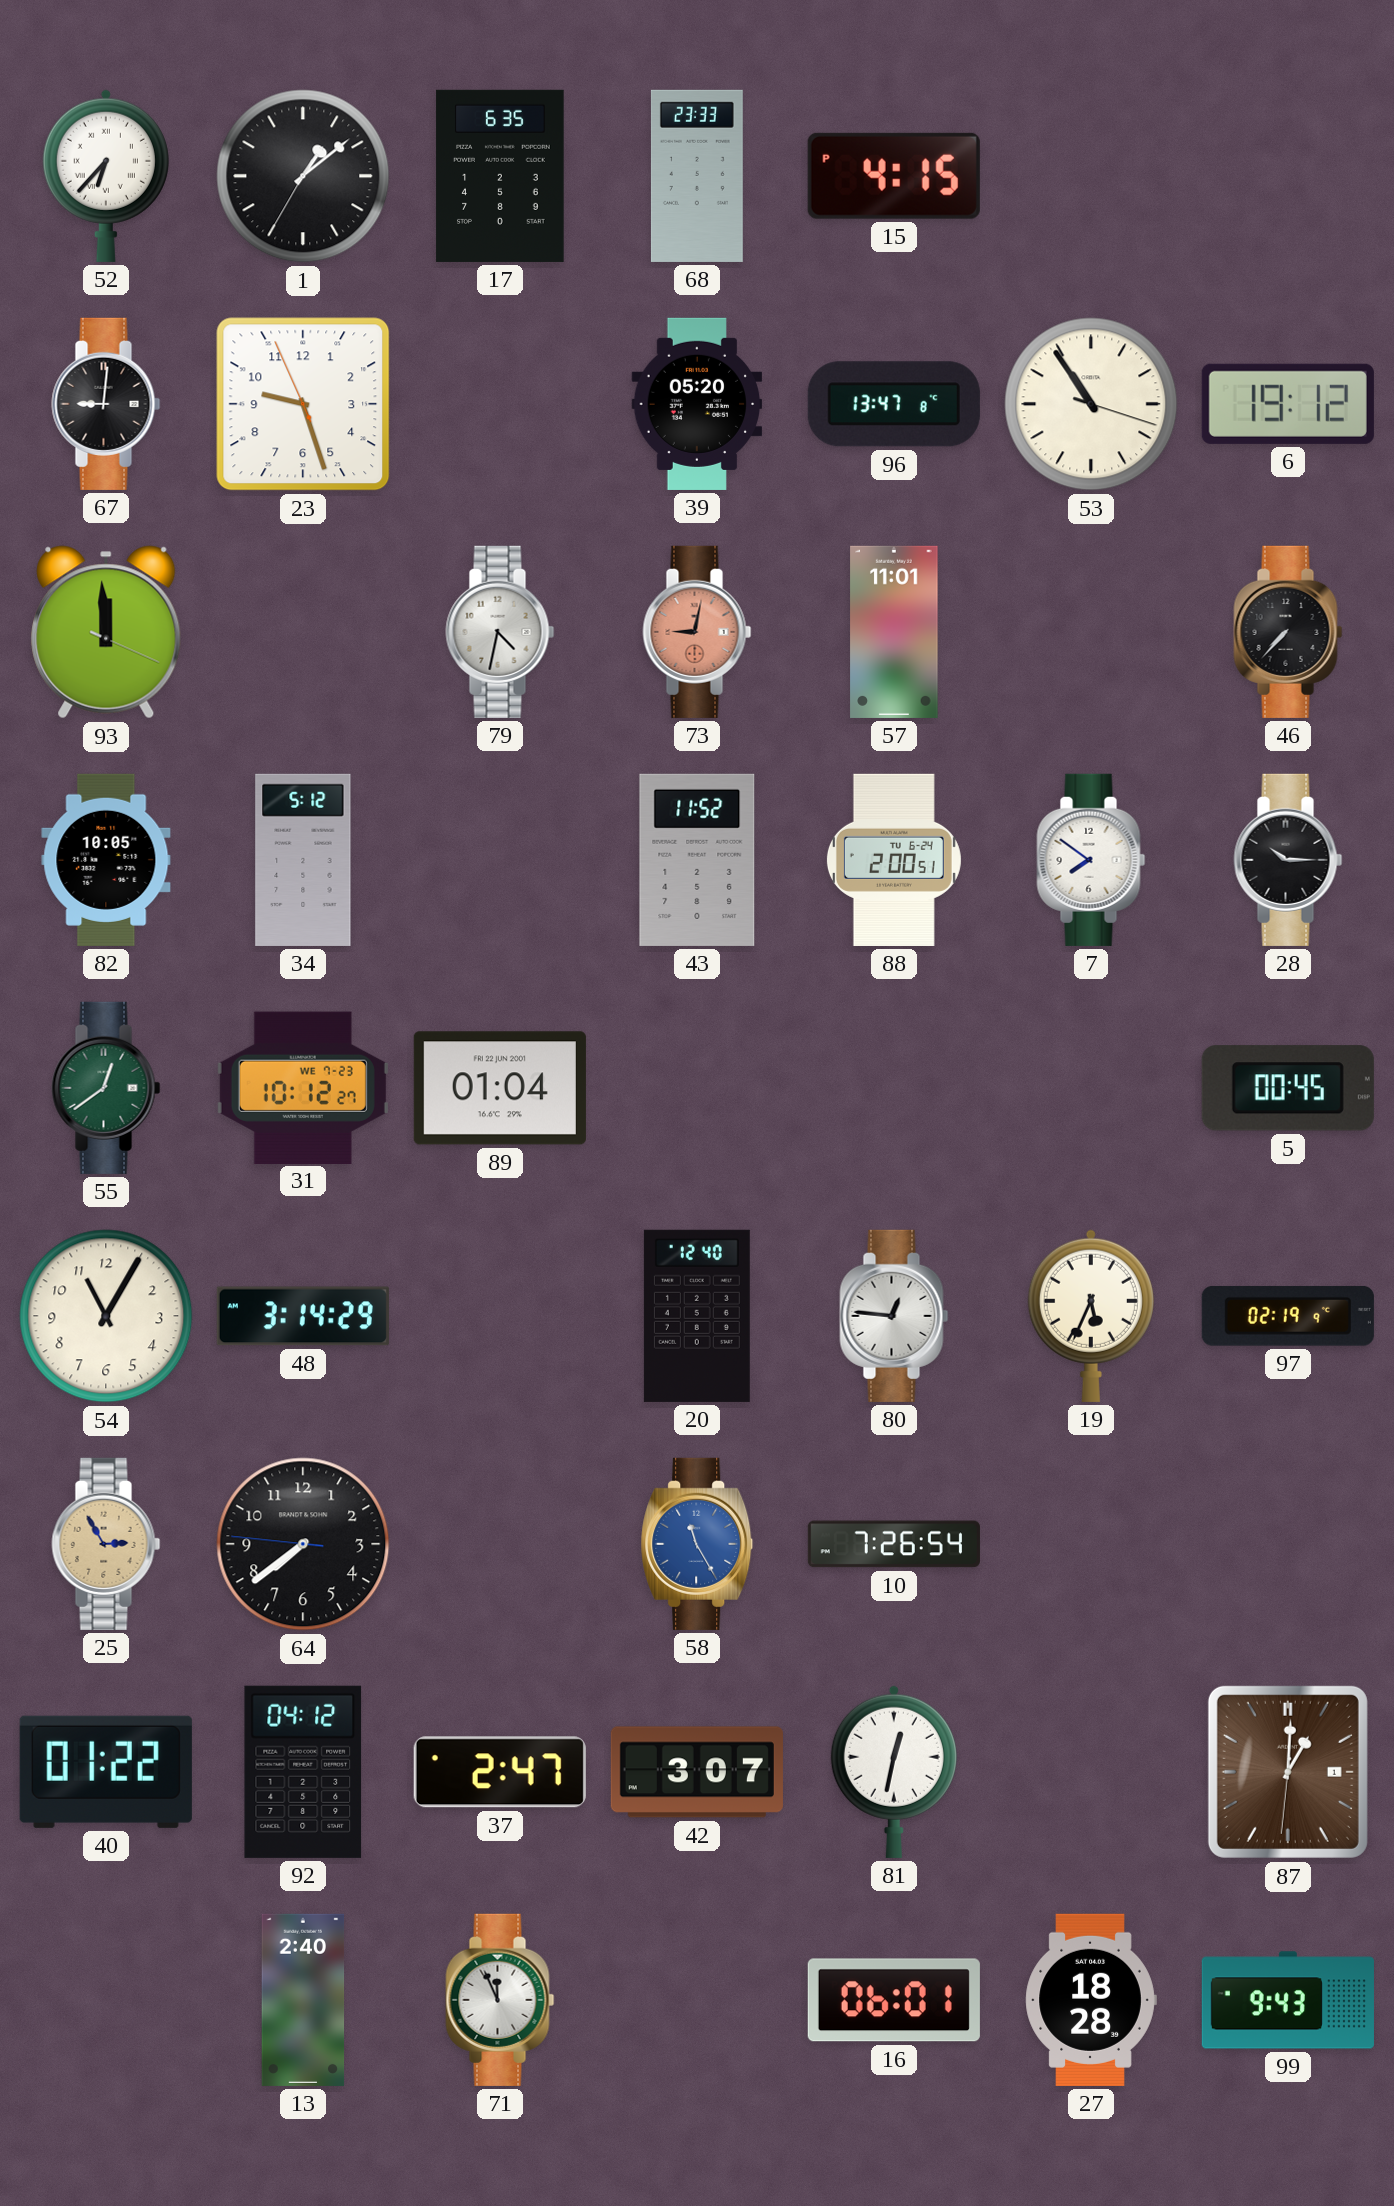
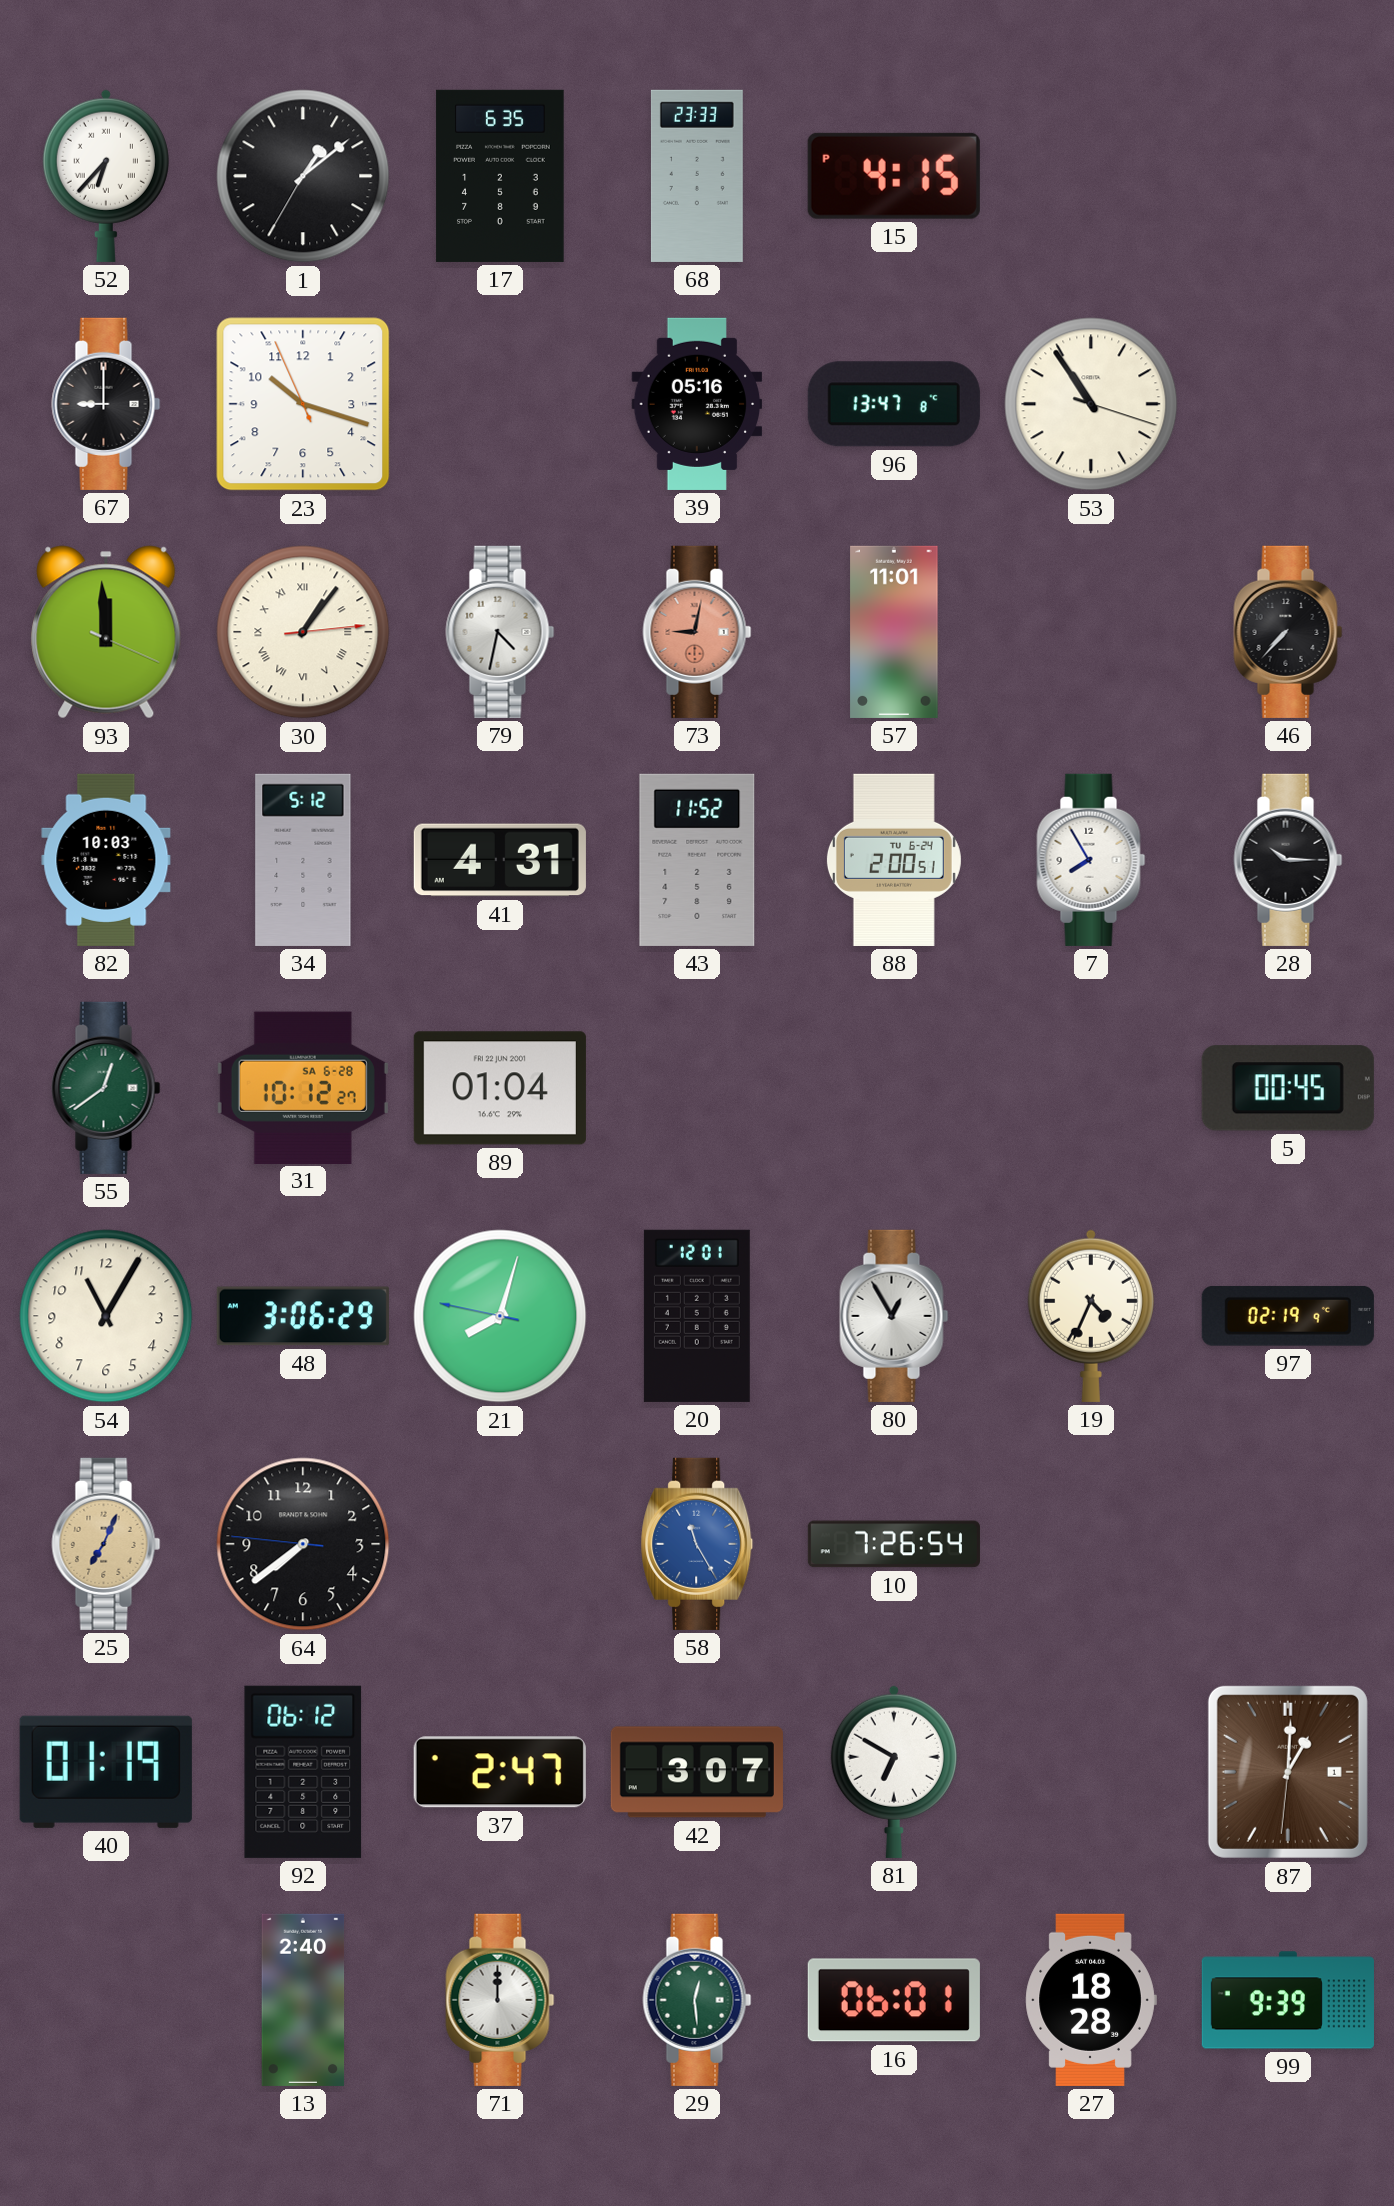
67: 9:01 -> 9:00 (106, 404)
23: 9:26 -> 10:17 (303, 404)
39: 05:20 -> 05:16 (697, 404)
6: 19:12 -> none (1288, 404)
30: none -> 1:06 (303, 632)
82: 10:05 -> 10:03 (106, 860)
41: none -> 4:31 (500, 860)
7: 7:51 -> 7:55 (1091, 860)
31 date: WE 7-23 -> SA 6-28 (303, 1087)
48: 3:14 -> 3:06 (303, 1316)
21: none -> 8:02 (500, 1316)
20: 12:40 -> 12:01 (697, 1316)
80: 12:46 -> 12:55 (894, 1316)
19: 5:34 -> 4:34 (1091, 1316)
25: 2:55 -> 7:04 (106, 1544)
40: 01:22 -> 01:19 (106, 1772)
92: 04:12 -> 06:12 (303, 1772)
81: 12:32 -> 6:50 (894, 1772)
71: 11:56 -> 12:00 (500, 2000)
29: none -> 12:29 (697, 2000)
99: 9:43 -> 9:39 (1288, 2000)
